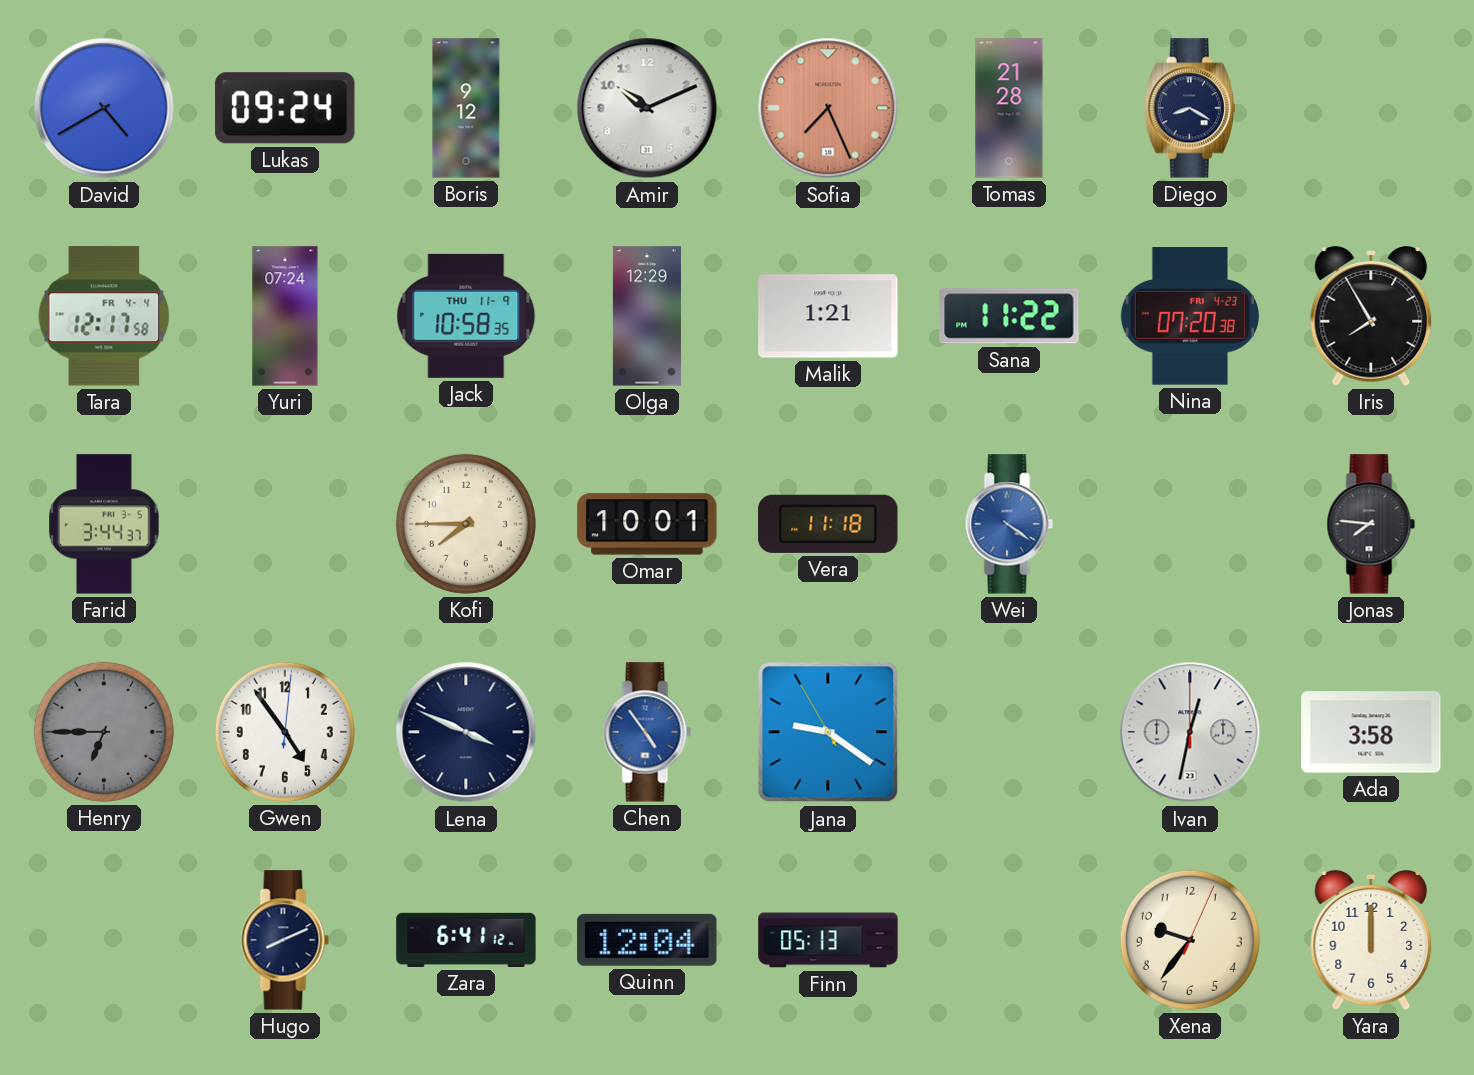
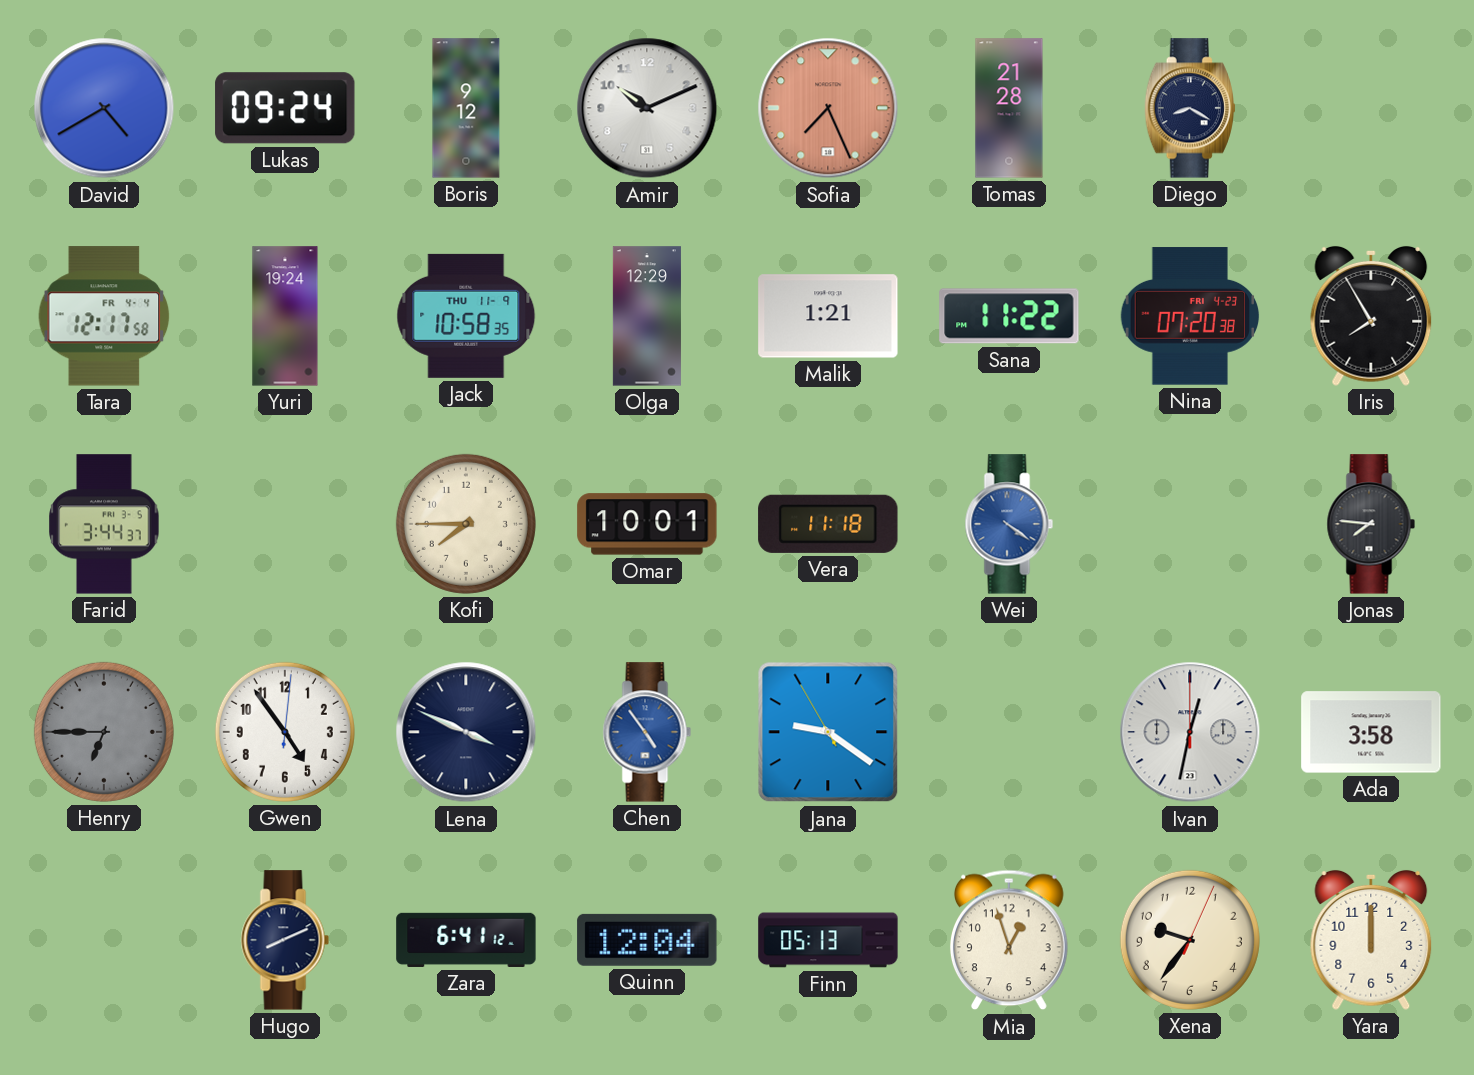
Yuri: 07:24 -> 19:24 (285, 316)
Mia: none -> 12:57 (1009, 940)
